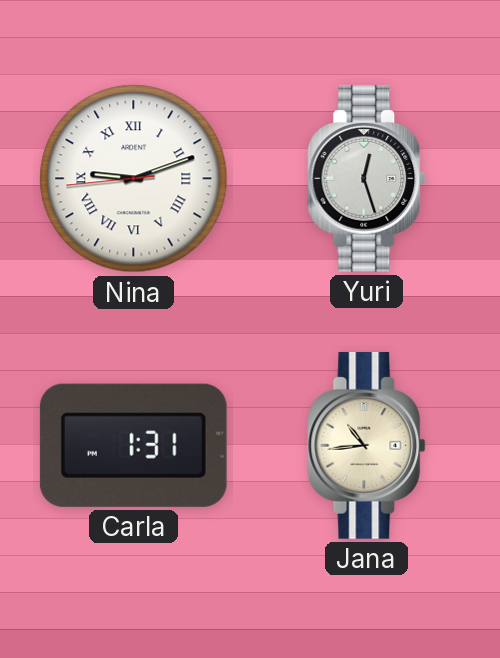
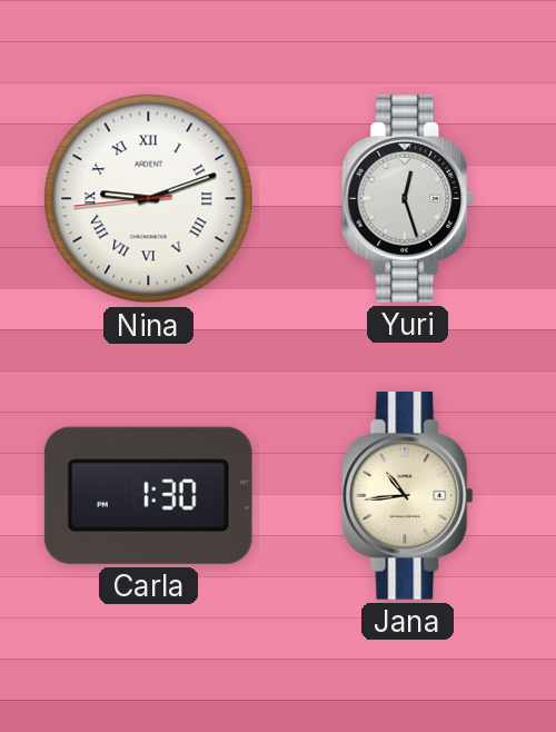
Carla: 1:31 -> 1:30 (148, 495)
